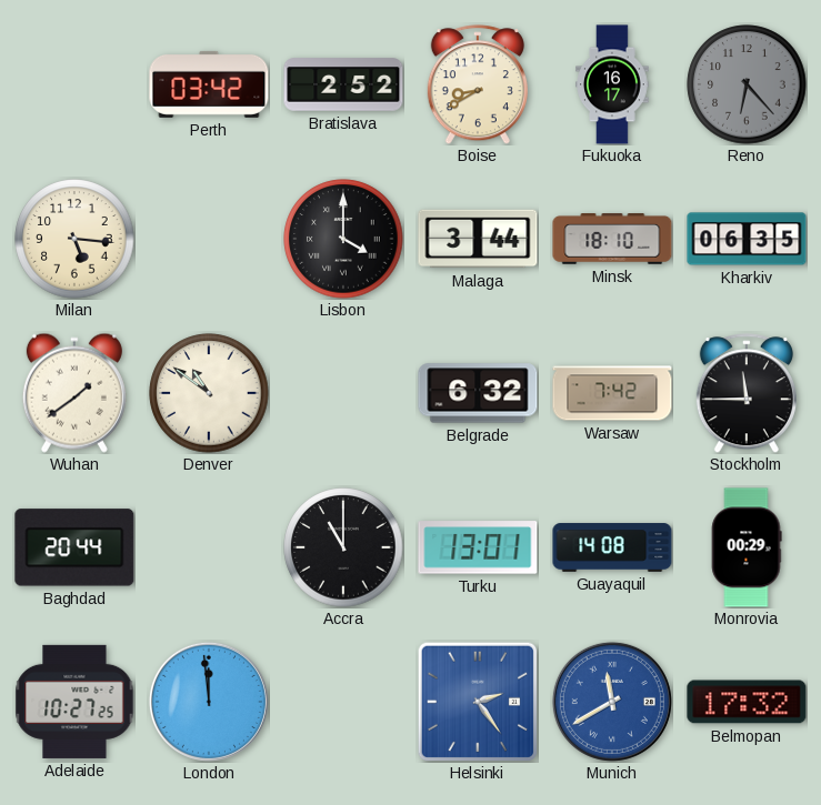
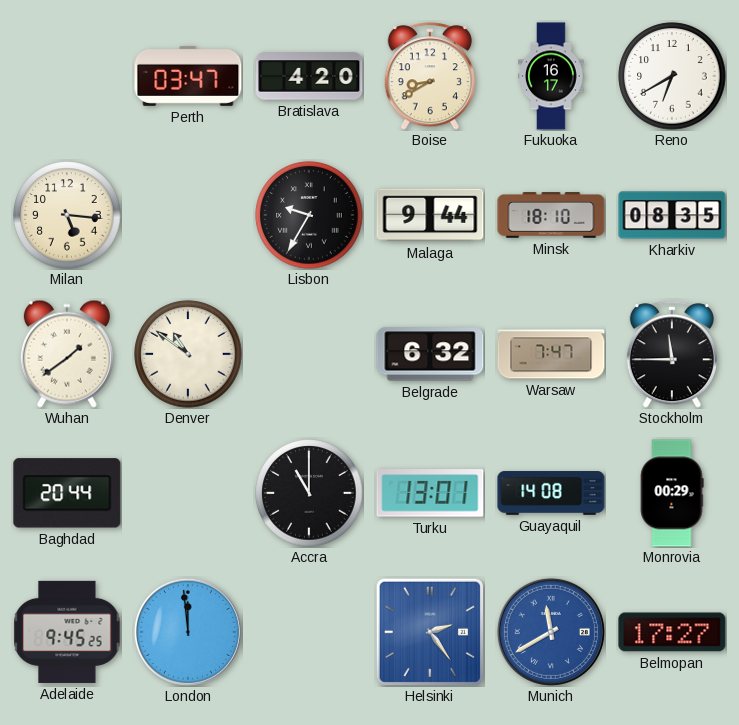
Perth: 03:42 -> 03:47 (188, 76)
Bratislava: 2:52 -> 4:20 (309, 76)
Reno: 6:23 -> 6:40 (672, 76)
Reno dial: grey -> white (672, 76)
Lisbon: 4:00 -> 9:35 (309, 215)
Malaga: 3:44 -> 9:44 (430, 215)
Kharkiv: 06:35 -> 08:35 (672, 215)
Warsaw: 7:42 -> 7:47 (551, 354)
Adelaide: 10:27 -> 9:45 (67, 632)
Belmopan: 17:32 -> 17:27 (672, 632)
